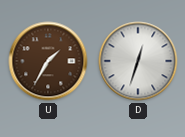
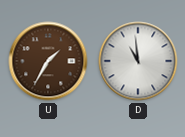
D: 12:33 -> 10:59 (138, 61)
